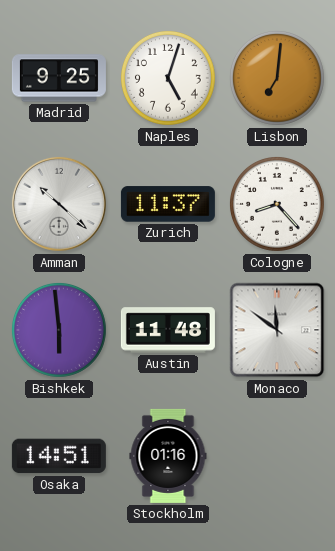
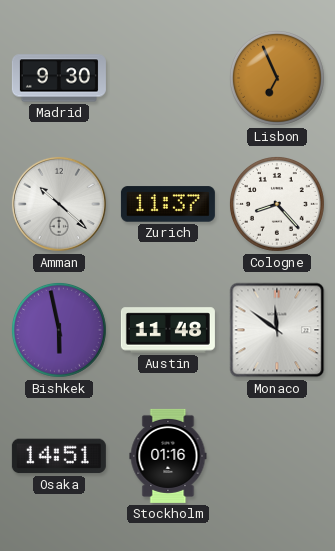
Madrid: 9:25 -> 9:30 (59, 78)
Naples: 5:03 -> none (168, 78)
Lisbon: 7:01 -> 6:56 (277, 78)
Bishkek: 5:59 -> 5:58 (59, 330)
